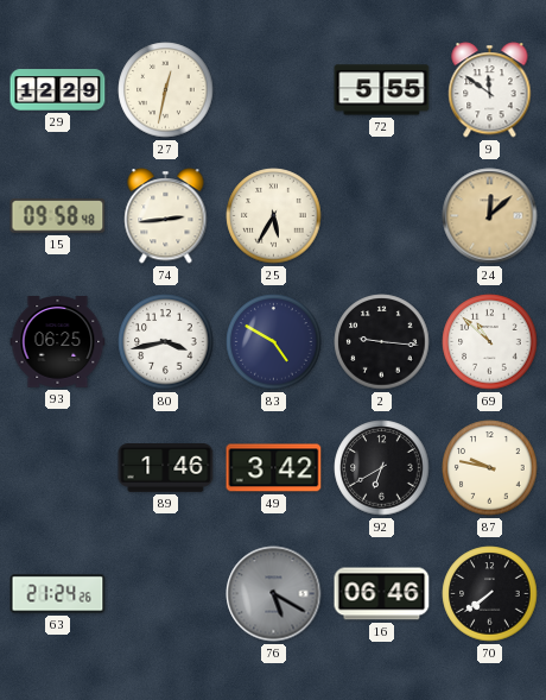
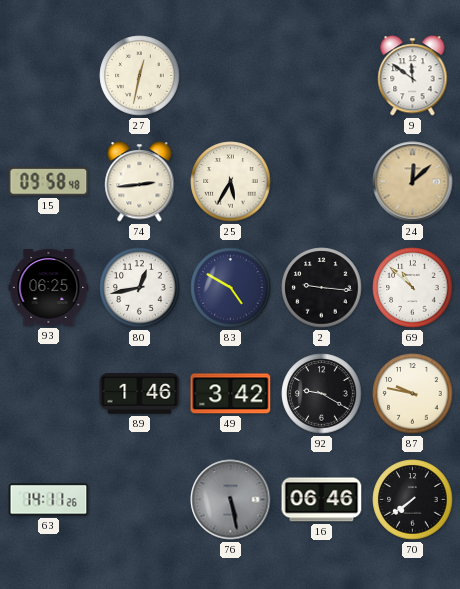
29: 12:29 -> none (58, 90)
72: 5:55 -> none (382, 90)
80: 3:43 -> 12:43 (140, 288)
92: 6:40 -> 9:20 (322, 394)
63: 21:24 -> 14:11 (49, 500)
76: 5:20 -> 5:28 (231, 500)
